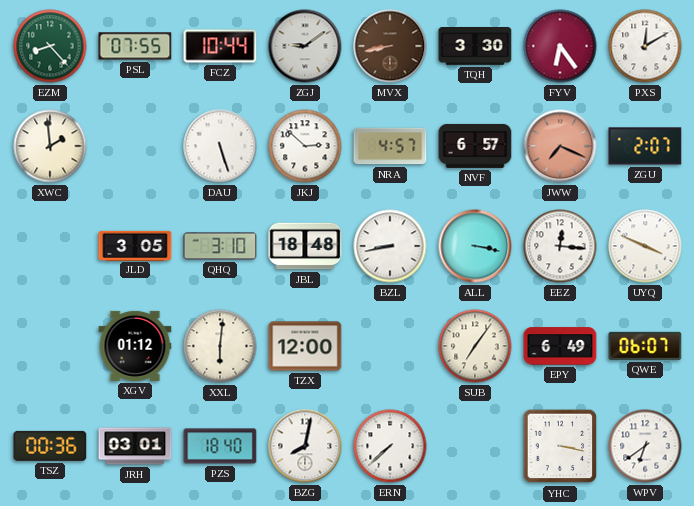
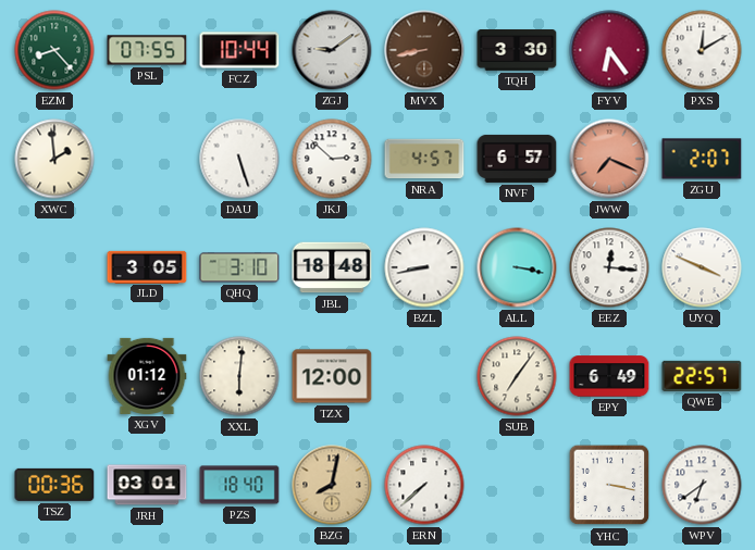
QWE: 06:07 -> 22:57 (702, 376)
BZG dial: white -> champagne (332, 485)
